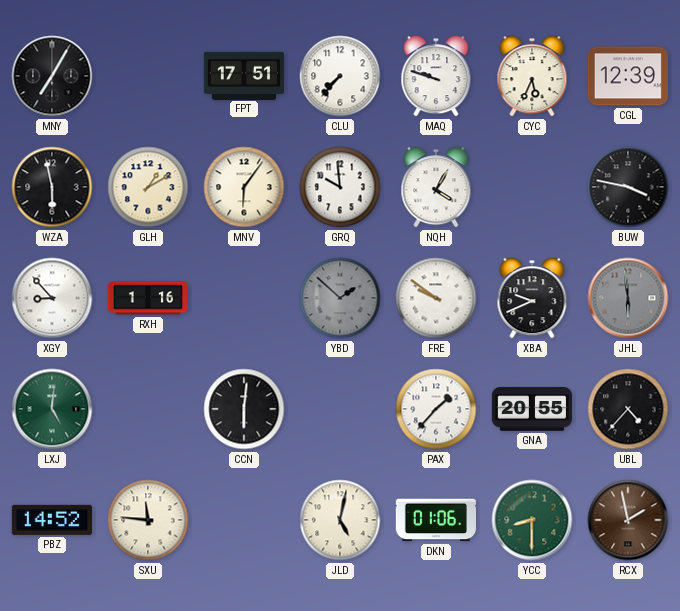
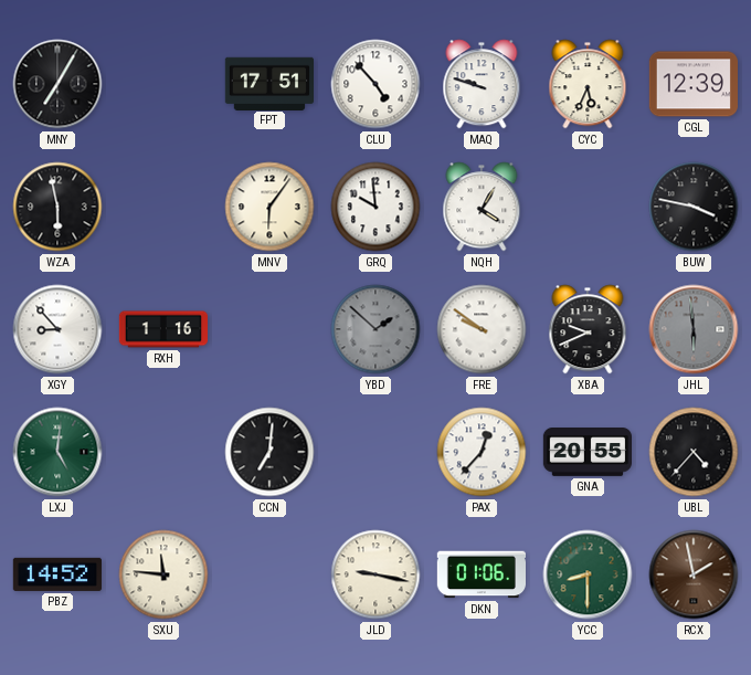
CLU: 7:37 -> 4:53 (375, 84)
GLH: 1:10 -> none (148, 187)
CCN: 6:01 -> 7:01 (269, 452)
PAX: 1:37 -> 12:37 (482, 452)
JLD: 5:02 -> 9:17 (375, 574)
